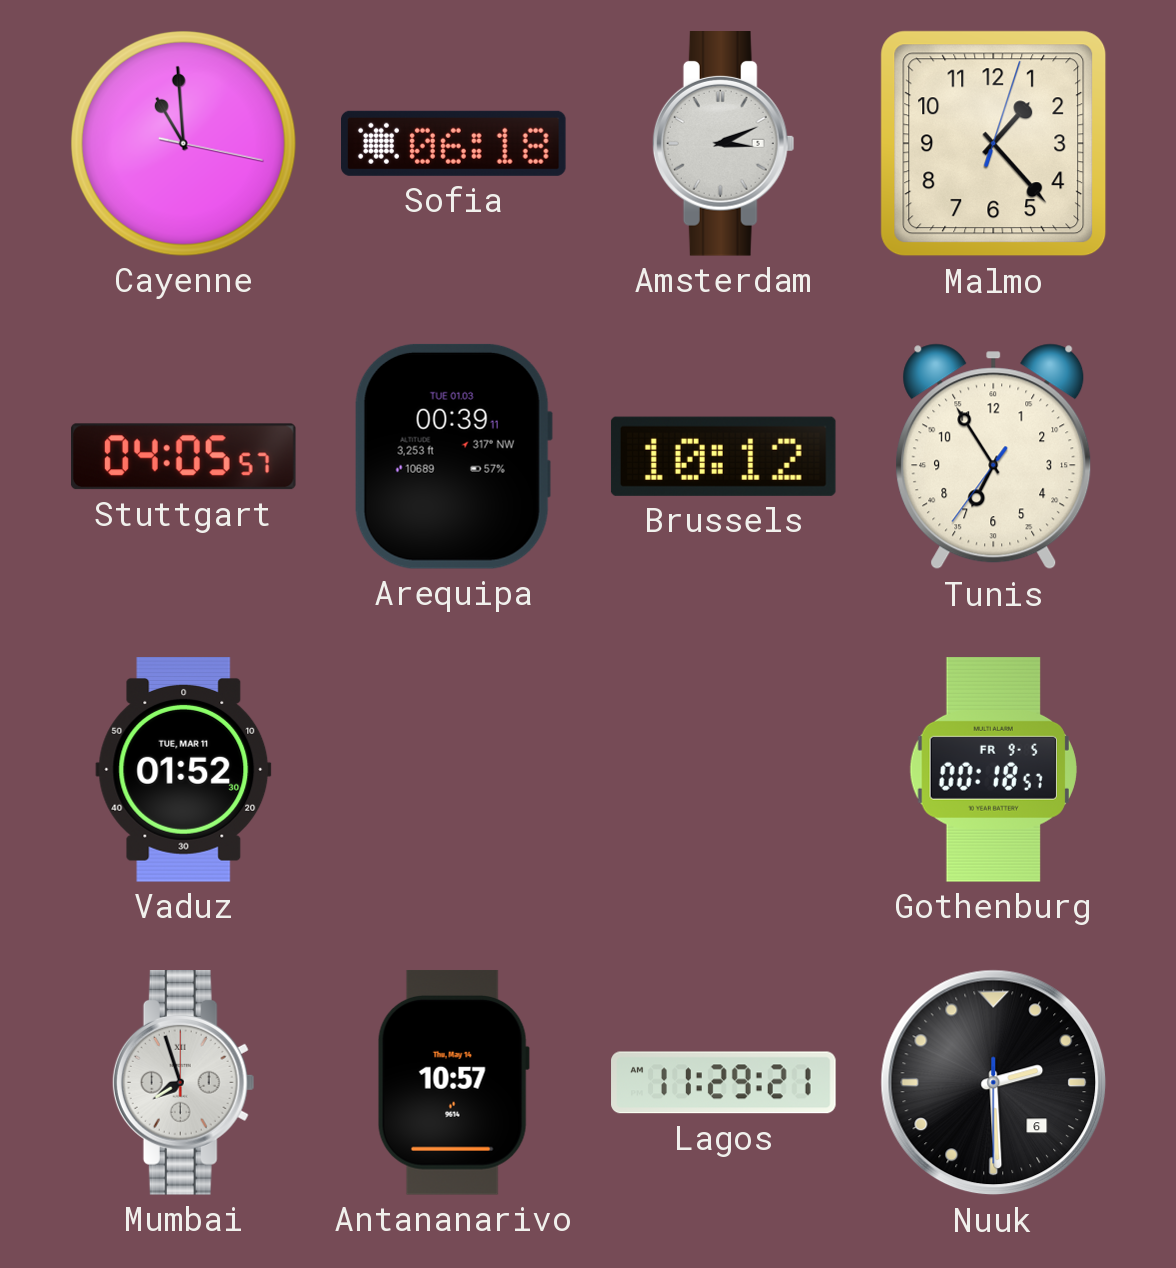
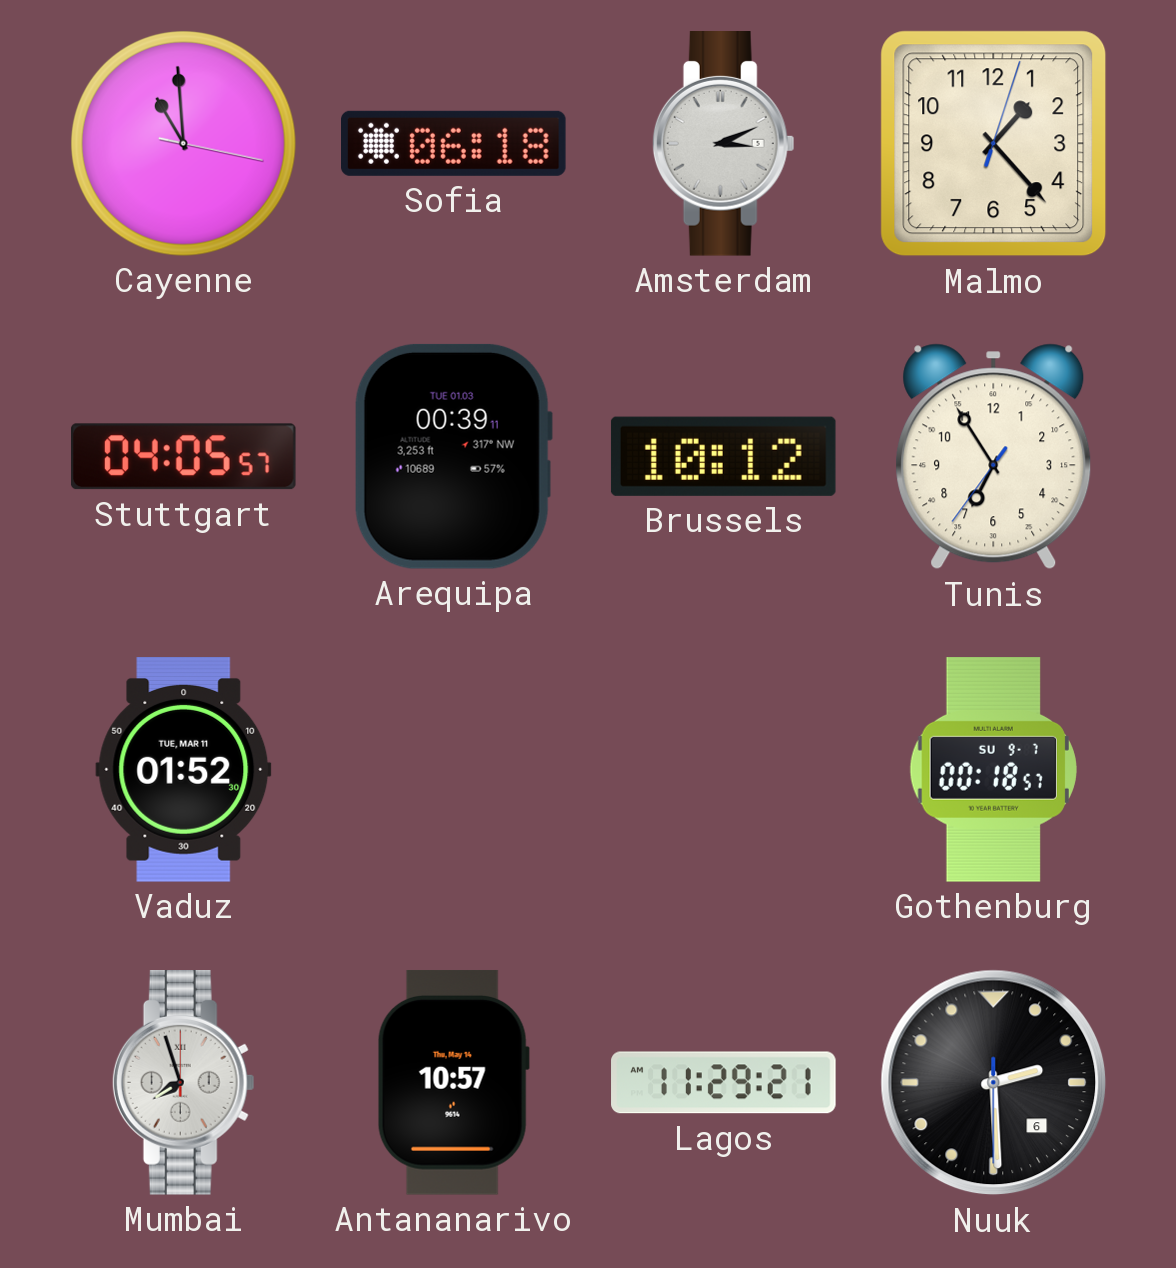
Gothenburg date: FR 9-5 -> SU 9-7 (993, 770)
